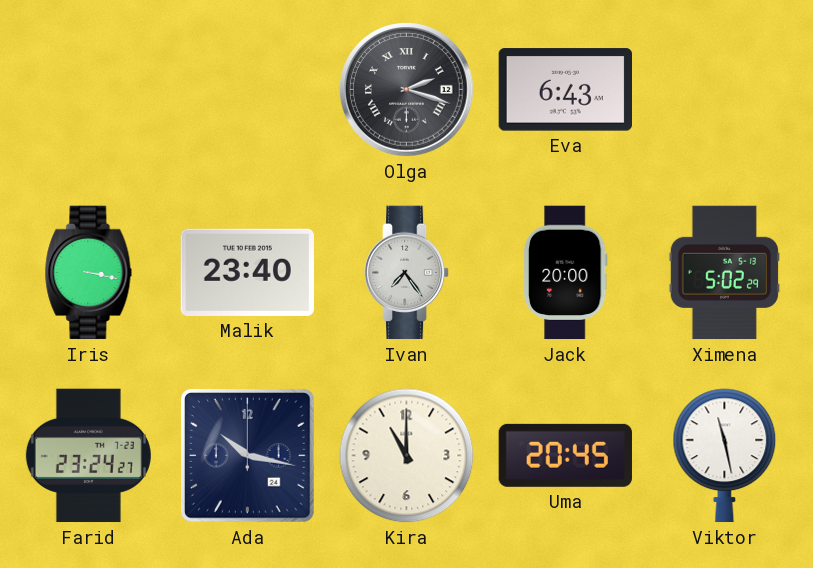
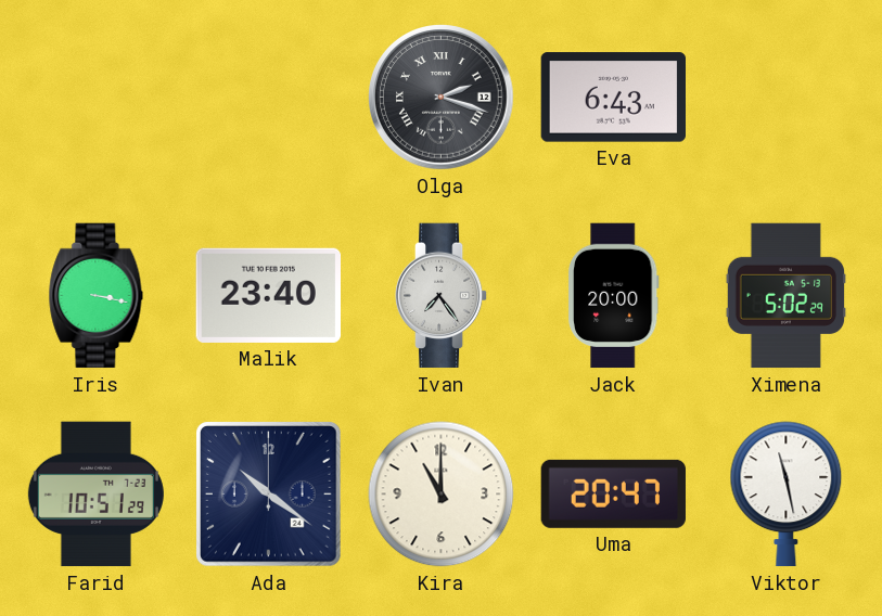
Farid: 23:24 -> 10:51 (95, 495)
Ada: 10:17 -> 10:21 (269, 495)
Uma: 20:45 -> 20:47 (613, 493)
